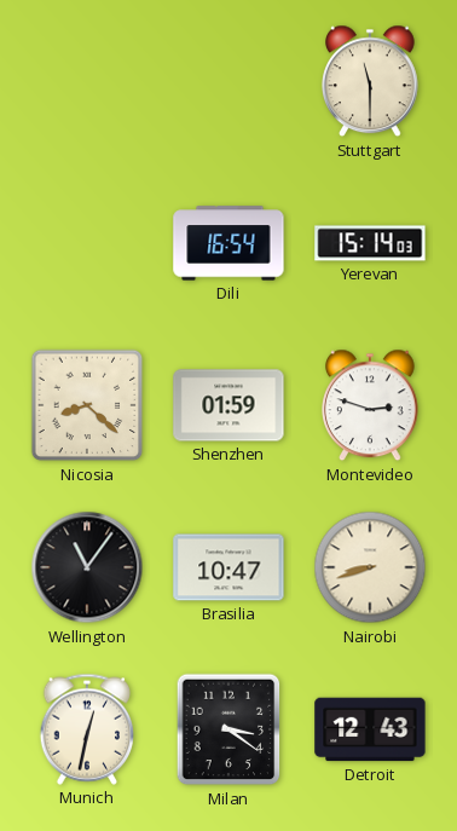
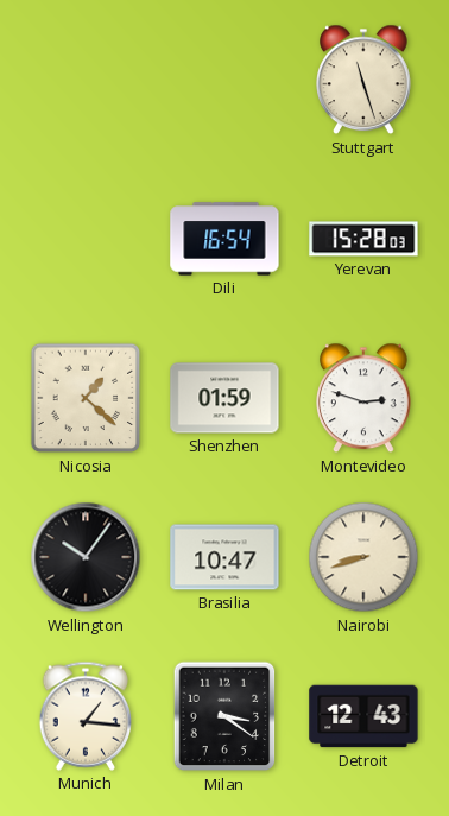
Stuttgart: 11:30 -> 11:27 (365, 80)
Yerevan: 15:14 -> 15:28 (363, 239)
Nicosia: 8:22 -> 1:22 (86, 398)
Wellington: 11:06 -> 10:06 (86, 557)
Munich: 12:32 -> 1:16 (86, 716)
